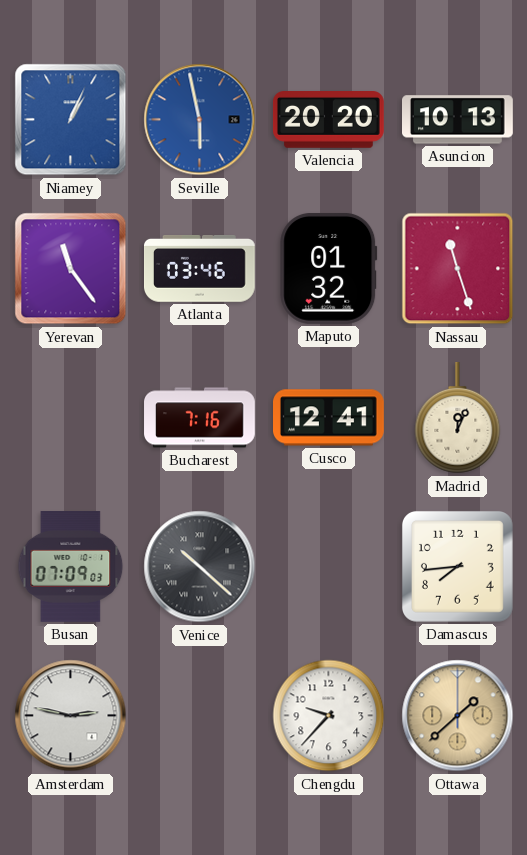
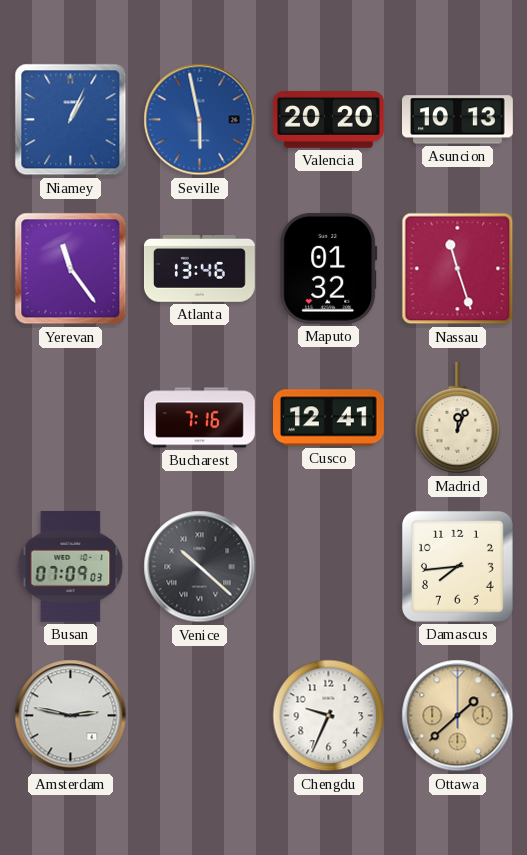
Atlanta: 03:46 -> 13:46 (200, 269)
Chengdu: 9:37 -> 9:34 (329, 716)
